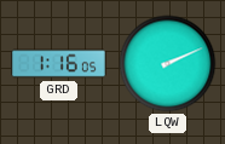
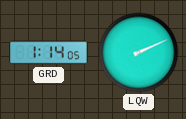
GRD: 1:16 -> 1:14 (49, 53)
